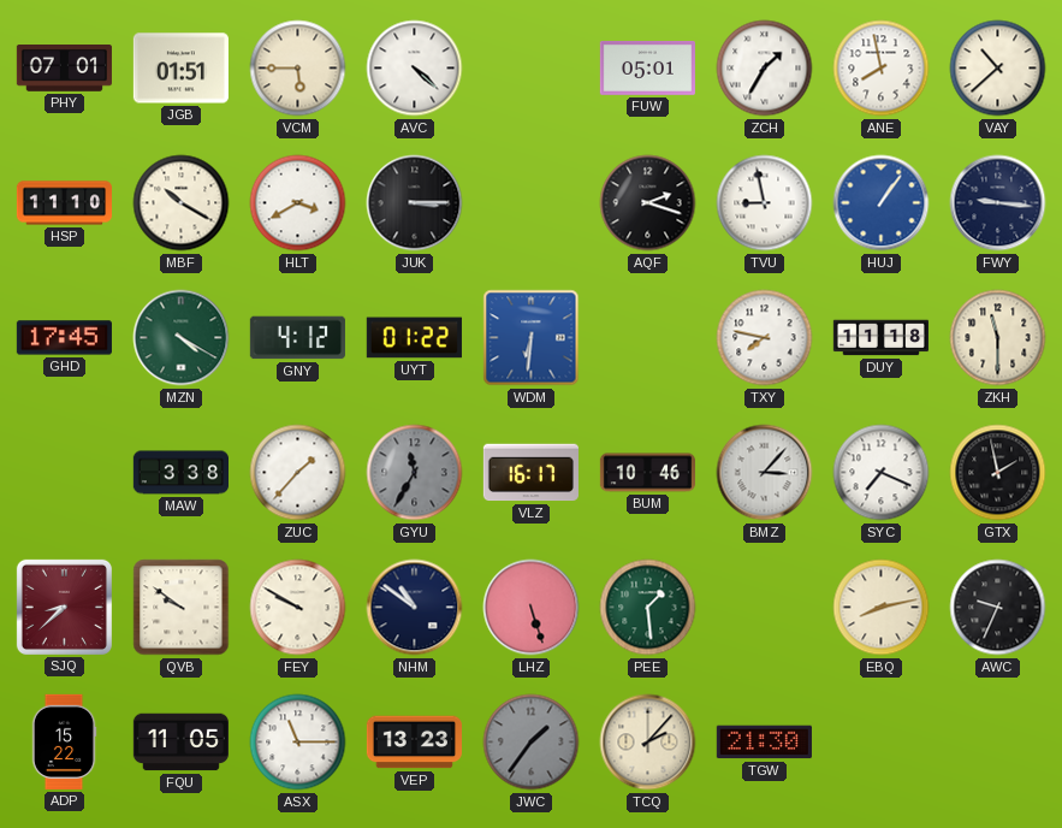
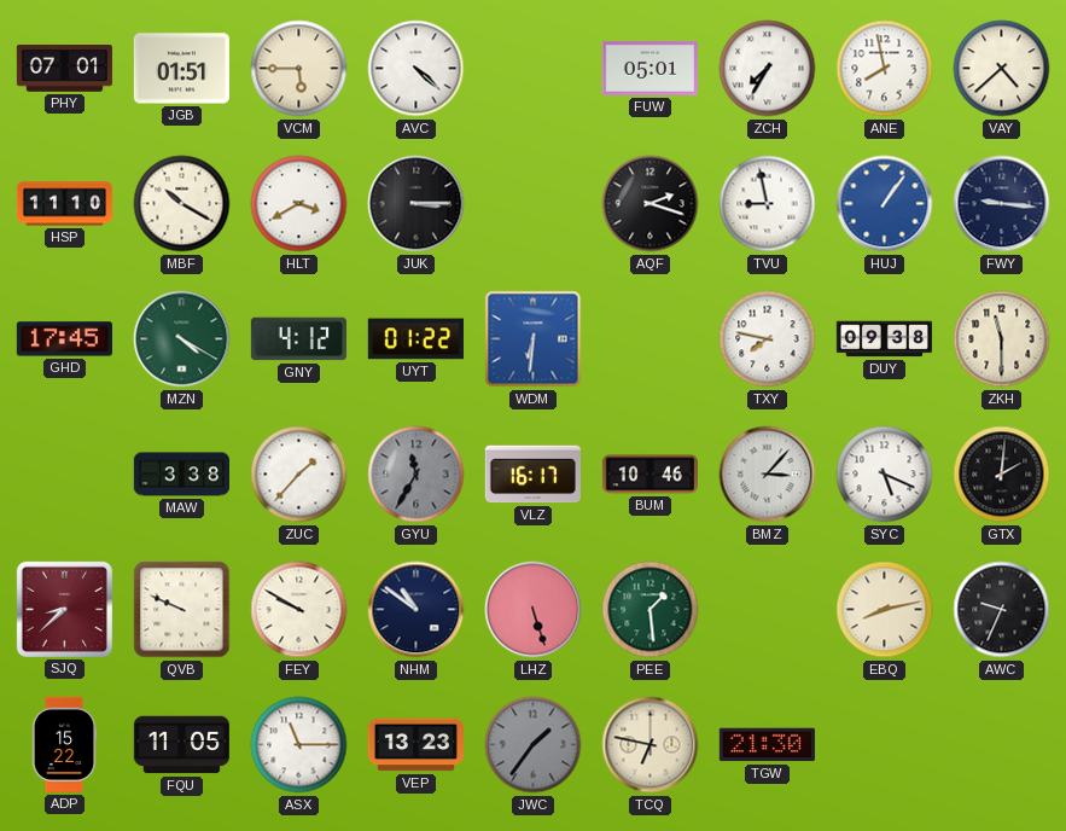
ZCH: 1:35 -> 7:35 (768, 69)
VAY: 10:38 -> 4:38 (1002, 69)
DUY: 11:18 -> 09:38 (884, 339)
SYC: 7:19 -> 5:19 (885, 475)
GTX: 1:58 -> 2:01 (1002, 475)
QVB: 9:51 -> 9:49 (182, 610)
TCQ: 2:07 -> 6:47 (651, 745)
